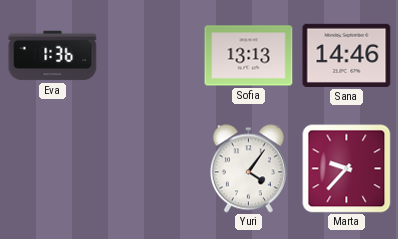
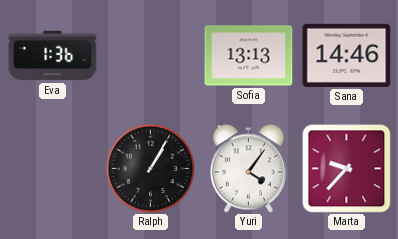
Ralph: none -> 1:05 (150, 168)
